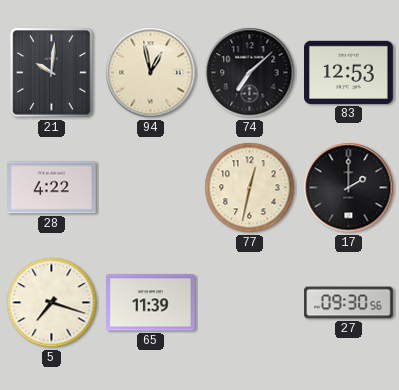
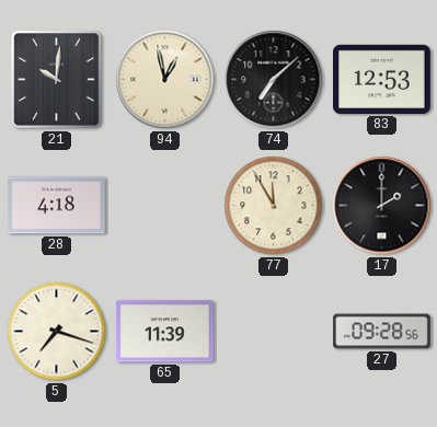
28: 4:22 -> 4:18 (57, 206)
77: 12:32 -> 11:55 (274, 206)
27: 09:30 -> 09:28 (382, 332)
